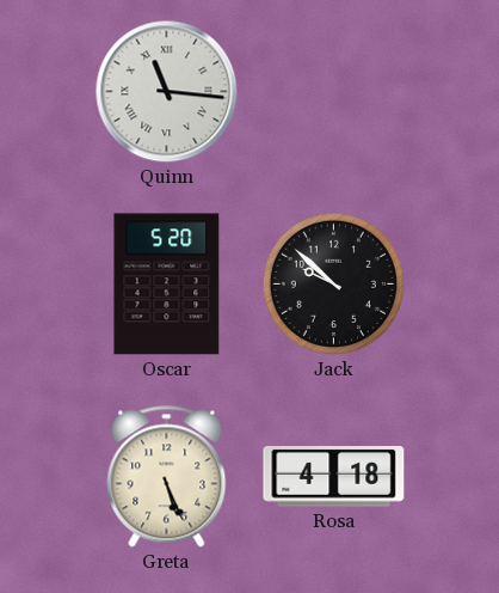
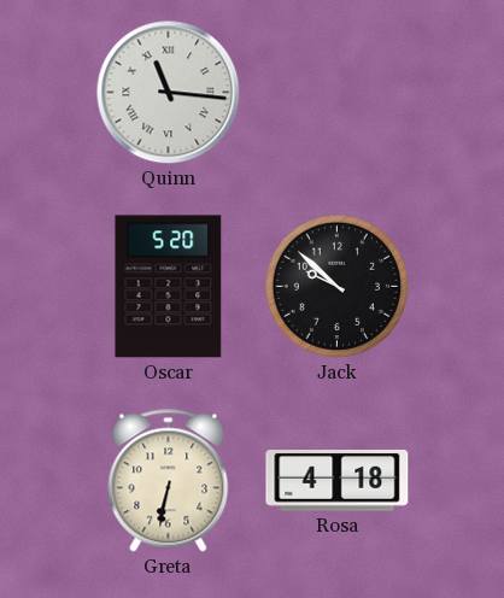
Greta: 5:26 -> 6:32 (169, 481)
